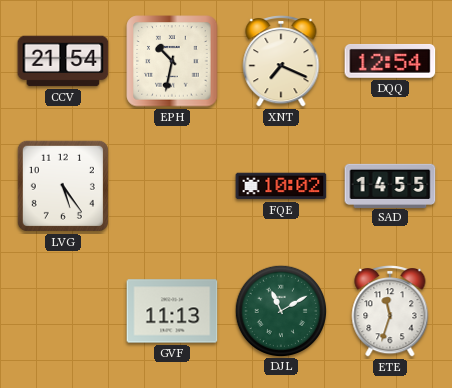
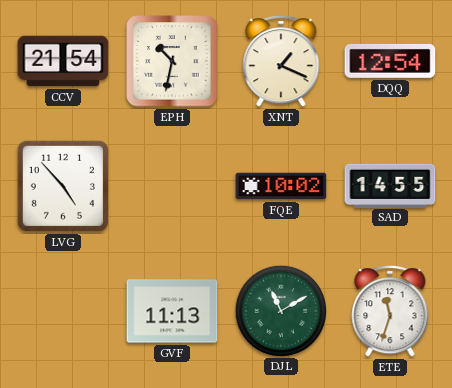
XNT: 7:19 -> 1:19 (281, 62)
LVG: 5:24 -> 4:53 (63, 186)
